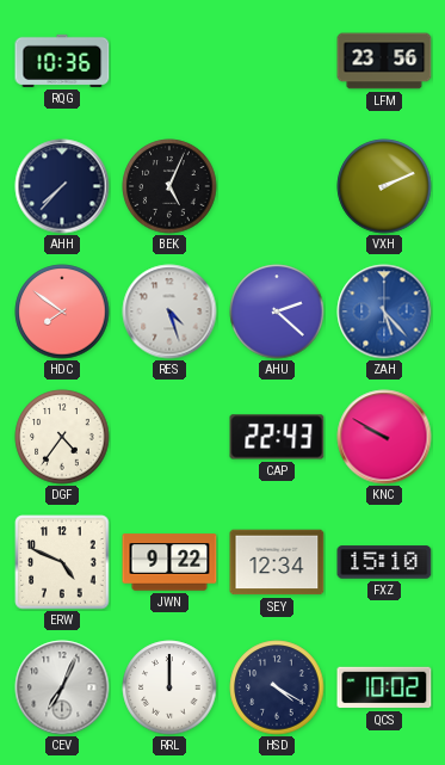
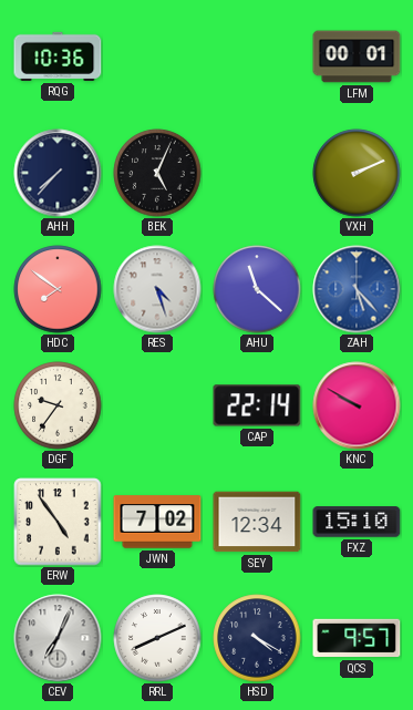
LFM: 23:56 -> 00:01 (357, 56)
AHU: 2:22 -> 11:22 (257, 289)
DGF: 4:36 -> 9:36 (58, 405)
CAP: 22:43 -> 22:14 (257, 405)
ERW: 4:49 -> 4:54 (58, 522)
JWN: 9:22 -> 7:02 (157, 522)
RRL: 12:00 -> 8:11 (157, 638)
QCS: 10:02 -> 9:57 (357, 638)
